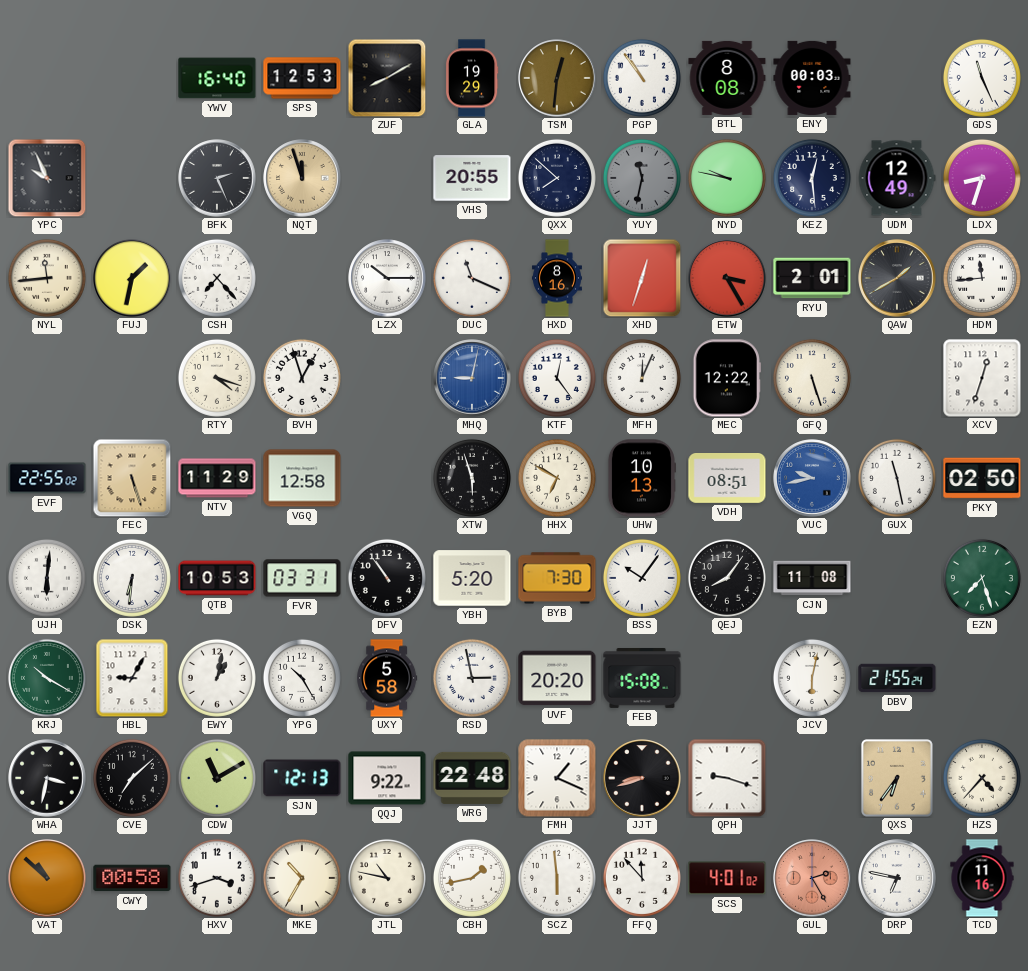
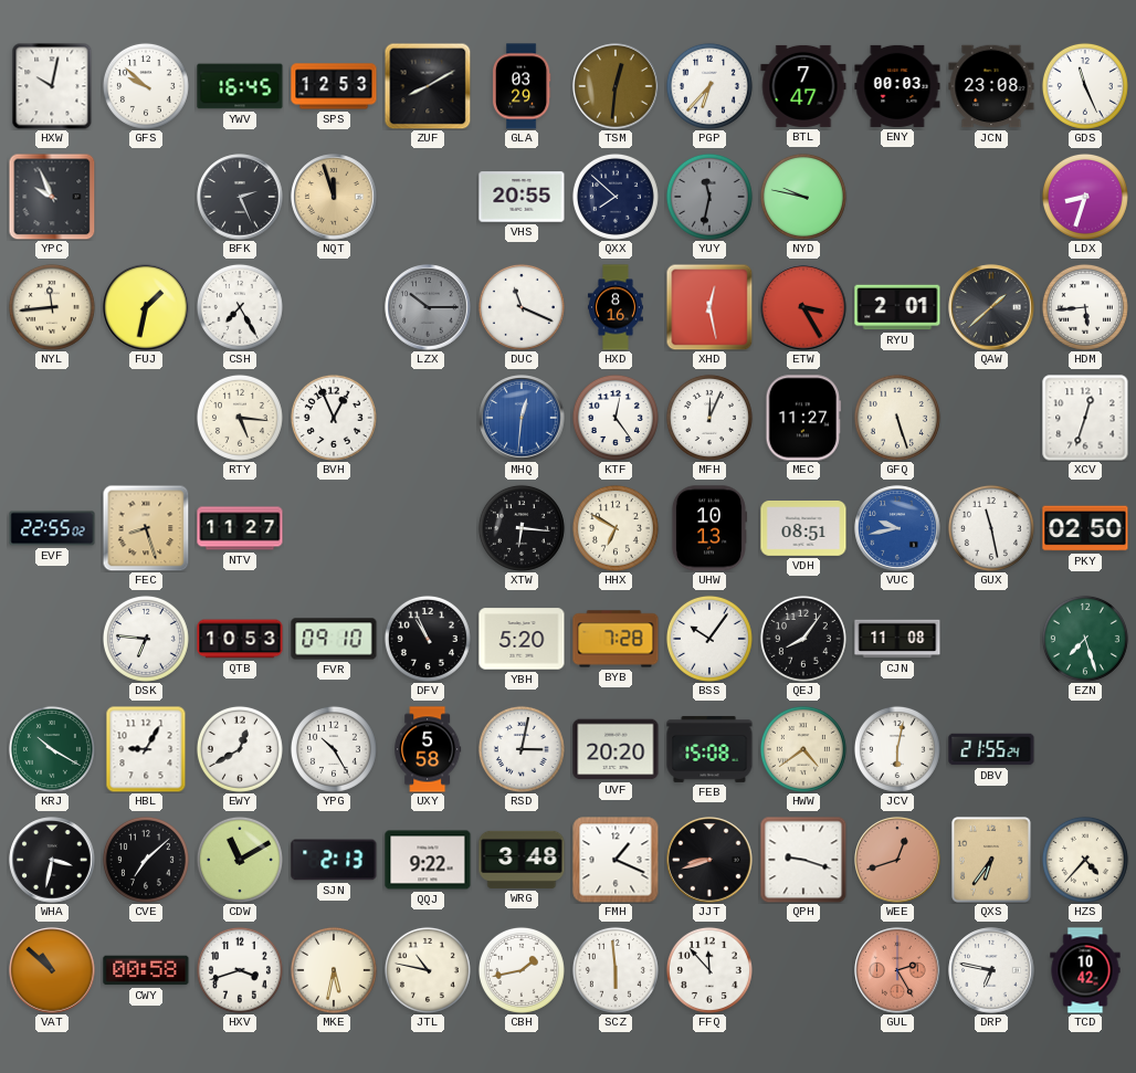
HXW: none -> 10:02 (52, 86)
GFS: none -> 9:52 (146, 86)
YWV: 16:40 -> 16:45 (240, 86)
GLA: 19:29 -> 03:29 (522, 86)
PGP: 10:54 -> 6:37 (709, 86)
BTL: 8:08 -> 7:47 (803, 86)
JCN: none -> 23:08 (991, 86)
KEZ: 12:29 -> none (812, 178)
UDM: 12:49 -> none (897, 178)
CSH: 7:23 -> 7:25 (240, 307)
LZX dial: white -> grey (428, 307)
XHD: 12:33 -> 12:28 (709, 307)
QAW: 1:40 -> 1:38 (991, 307)
HDM: 11:44 -> 5:44 (1085, 307)
RTY: 4:18 -> 5:16 (240, 418)
BVH: 12:57 -> 12:56 (334, 418)
MHQ: 9:02 -> 12:31 (522, 418)
MEC: 12:22 -> 11:27 (803, 418)
FEC: 5:27 -> 8:27 (146, 528)
NTV: 11:29 -> 11:27 (240, 528)
VGQ: 12:58 -> none (302, 478)
XTW: 5:57 -> 6:16 (522, 528)
UJH: 6:01 -> none (47, 578)
DSK: 6:31 -> 6:46 (146, 639)
FVR: 03:31 -> 09:10 (334, 639)
DFV: 10:54 -> 10:56 (428, 639)
BYB: 7:30 -> 7:28 (616, 639)
EWY: 1:02 -> 12:40 (240, 749)
RSD: 2:58 -> 3:02 (522, 749)
HWW: none -> 4:39 (803, 749)
SJN: 12:13 -> 2:13 (334, 860)
WRG: 22:48 -> 3:48 (522, 860)
WEE: none -> 12:42 (897, 860)
MKE: 10:35 -> 5:32 (334, 970)
SCS: 4:01 -> none (727, 878)
TCD: 11:16 -> 10:42 (1085, 970)
